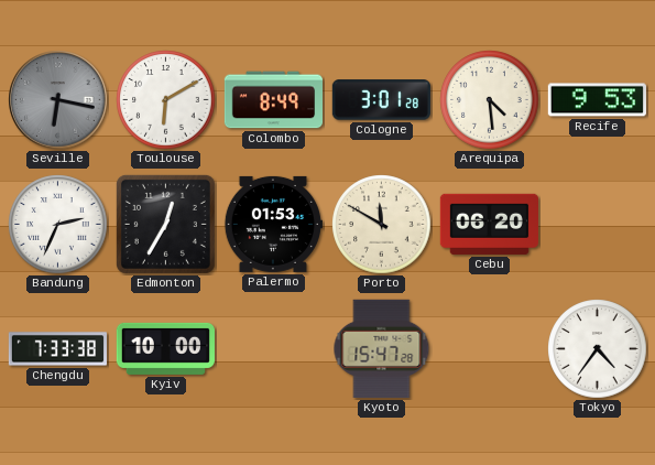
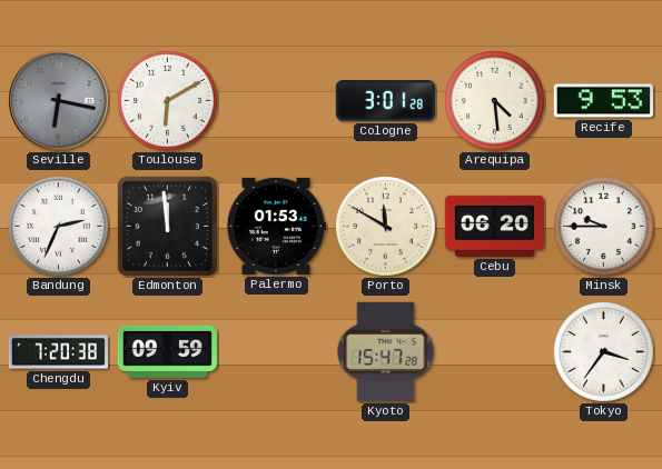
Colombo: 8:49 -> none (273, 100)
Edmonton: 12:35 -> 11:59 (167, 226)
Minsk: none -> 9:45 (604, 227)
Chengdu: 7:33 -> 7:20 (58, 352)
Kyiv: 10:00 -> 09:59 (167, 351)
Tokyo: 4:36 -> 3:36 (604, 352)
